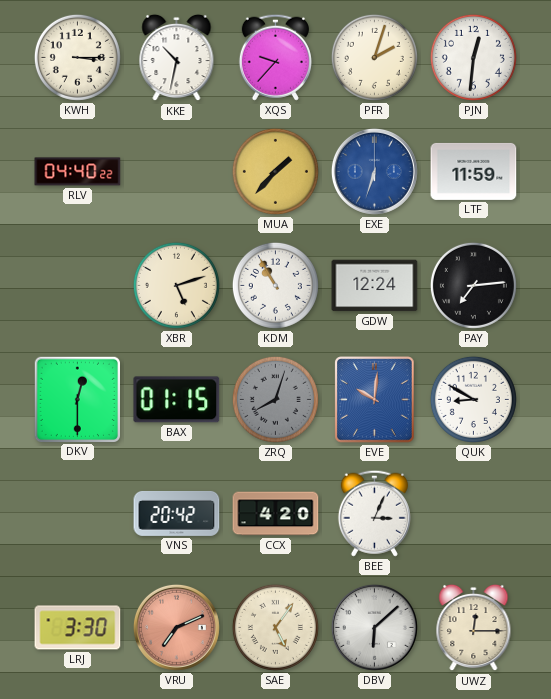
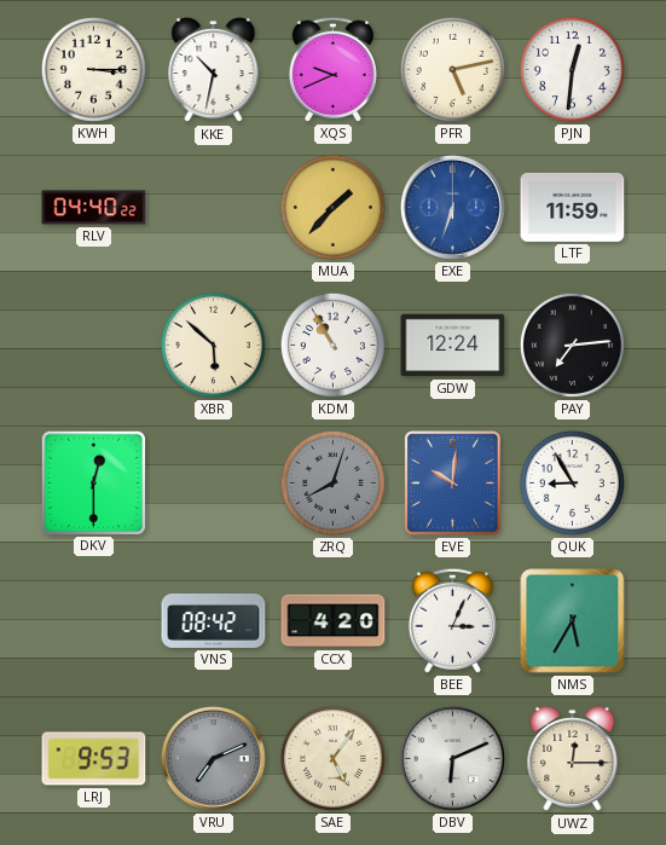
XQS: 9:37 -> 9:41 (332, 69)
PFR: 2:03 -> 5:13 (452, 69)
XBR: 5:12 -> 5:52 (213, 345)
BAX: 01:15 -> none (177, 400)
QUK: 8:50 -> 8:55 (572, 482)
VNS: 20:42 -> 08:42 (214, 620)
NMS: none -> 5:35 (573, 621)
LRJ: 3:30 -> 9:53 (94, 759)
VRU dial: salmon -> grey (213, 758)
DBV: 6:08 -> 6:11 (452, 758)
